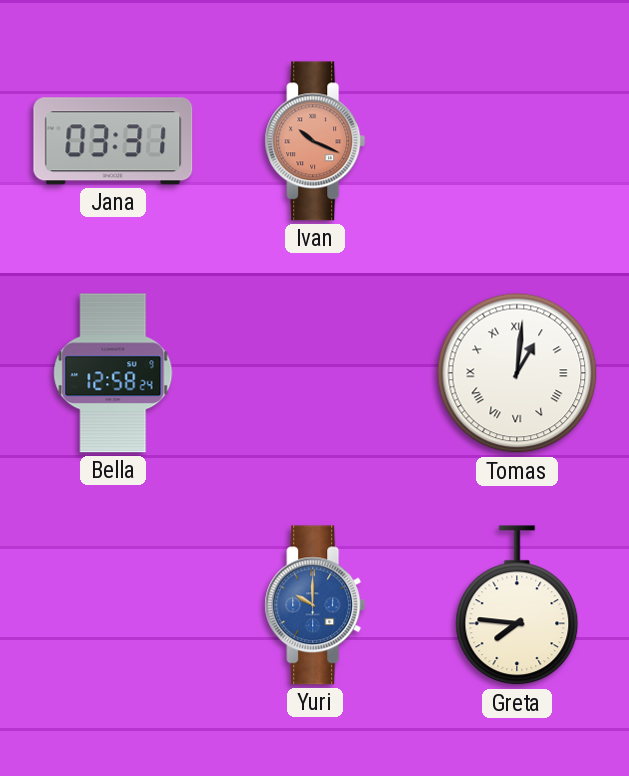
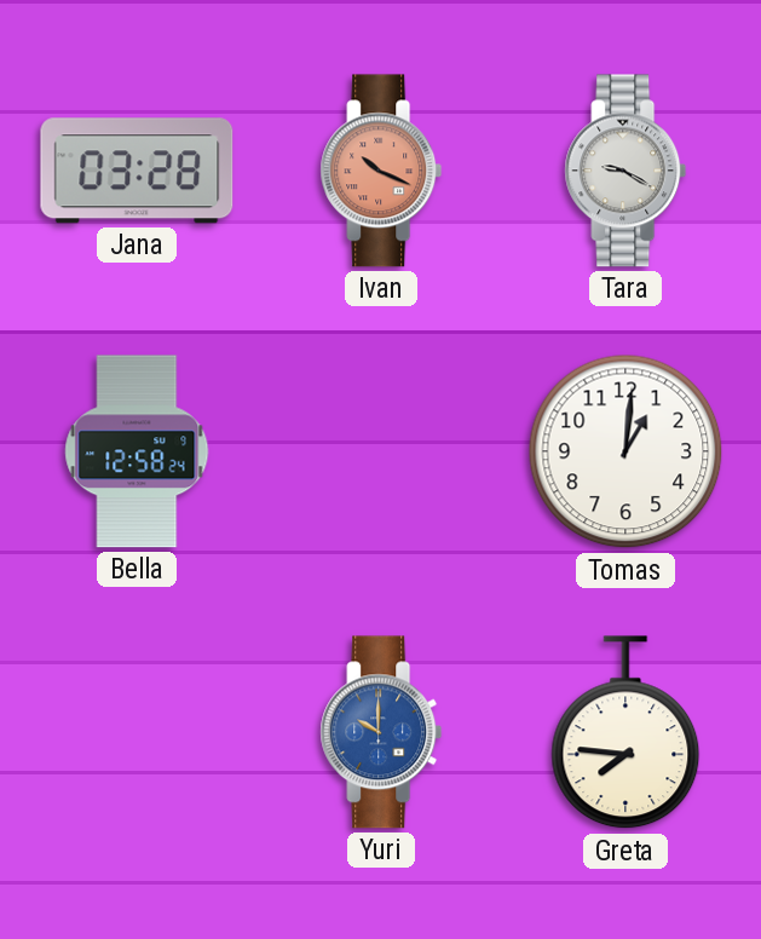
Jana: 03:31 -> 03:28 (137, 171)
Tara: none -> 9:20 (625, 171)
Tomas numerals: Roman -> Arabic (625, 451)
